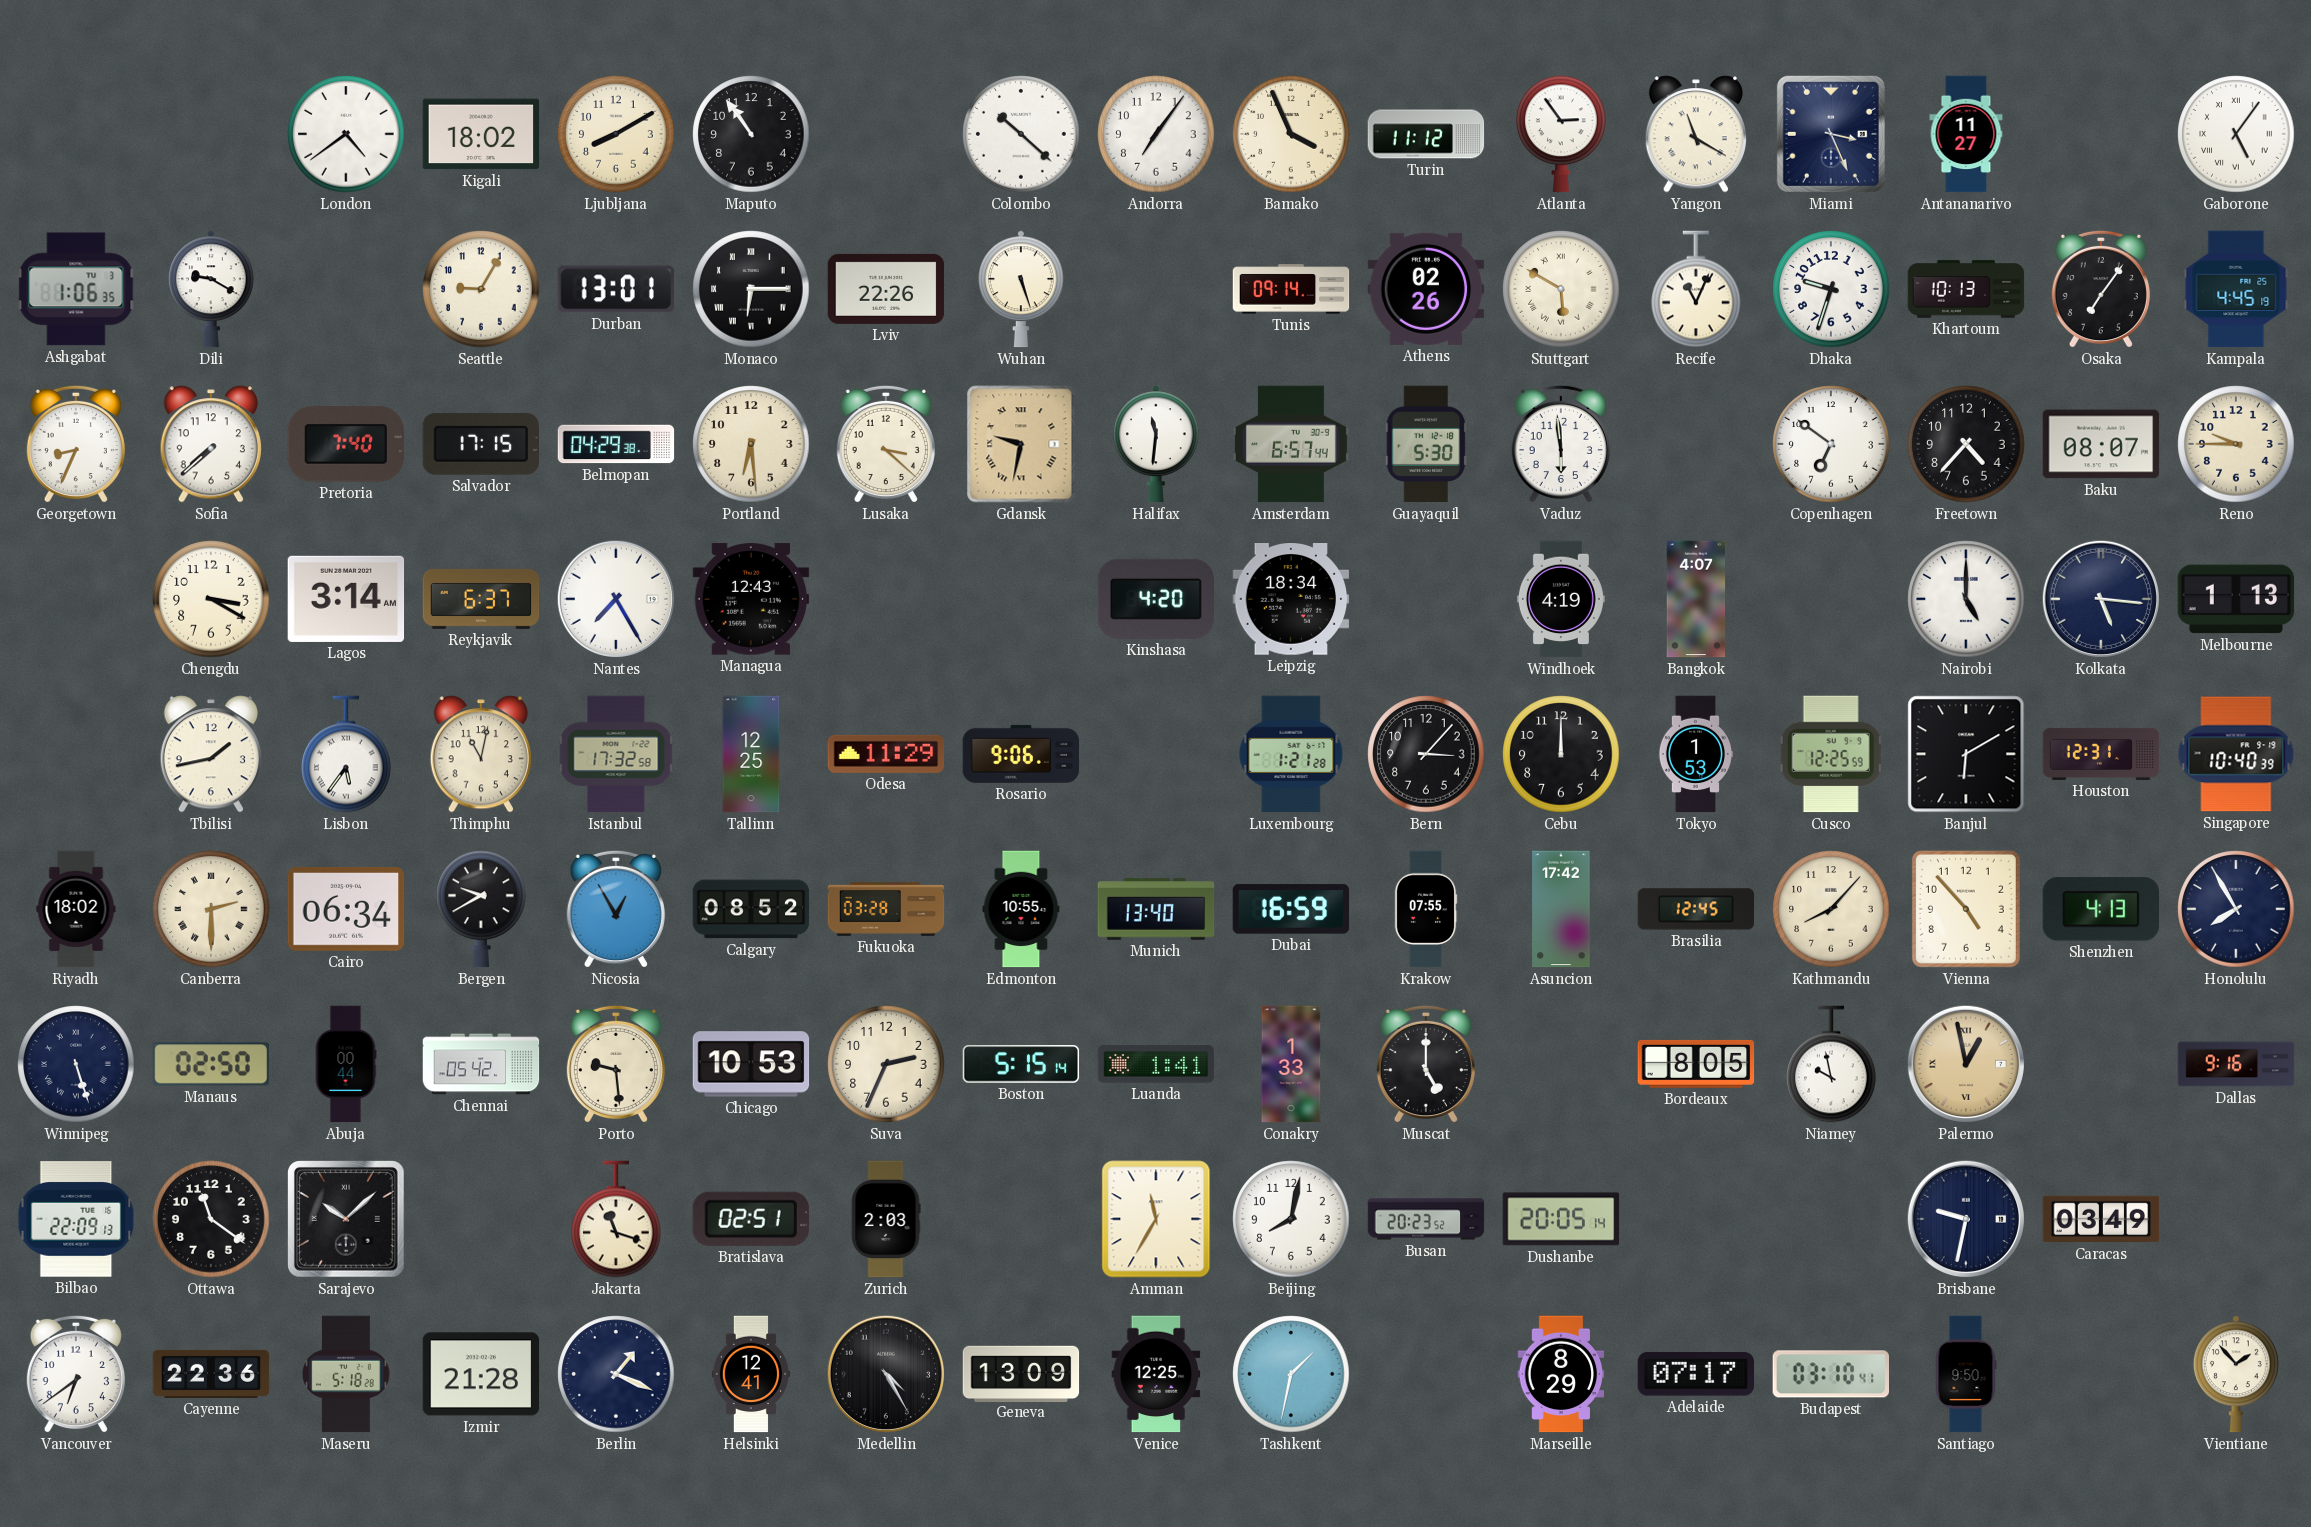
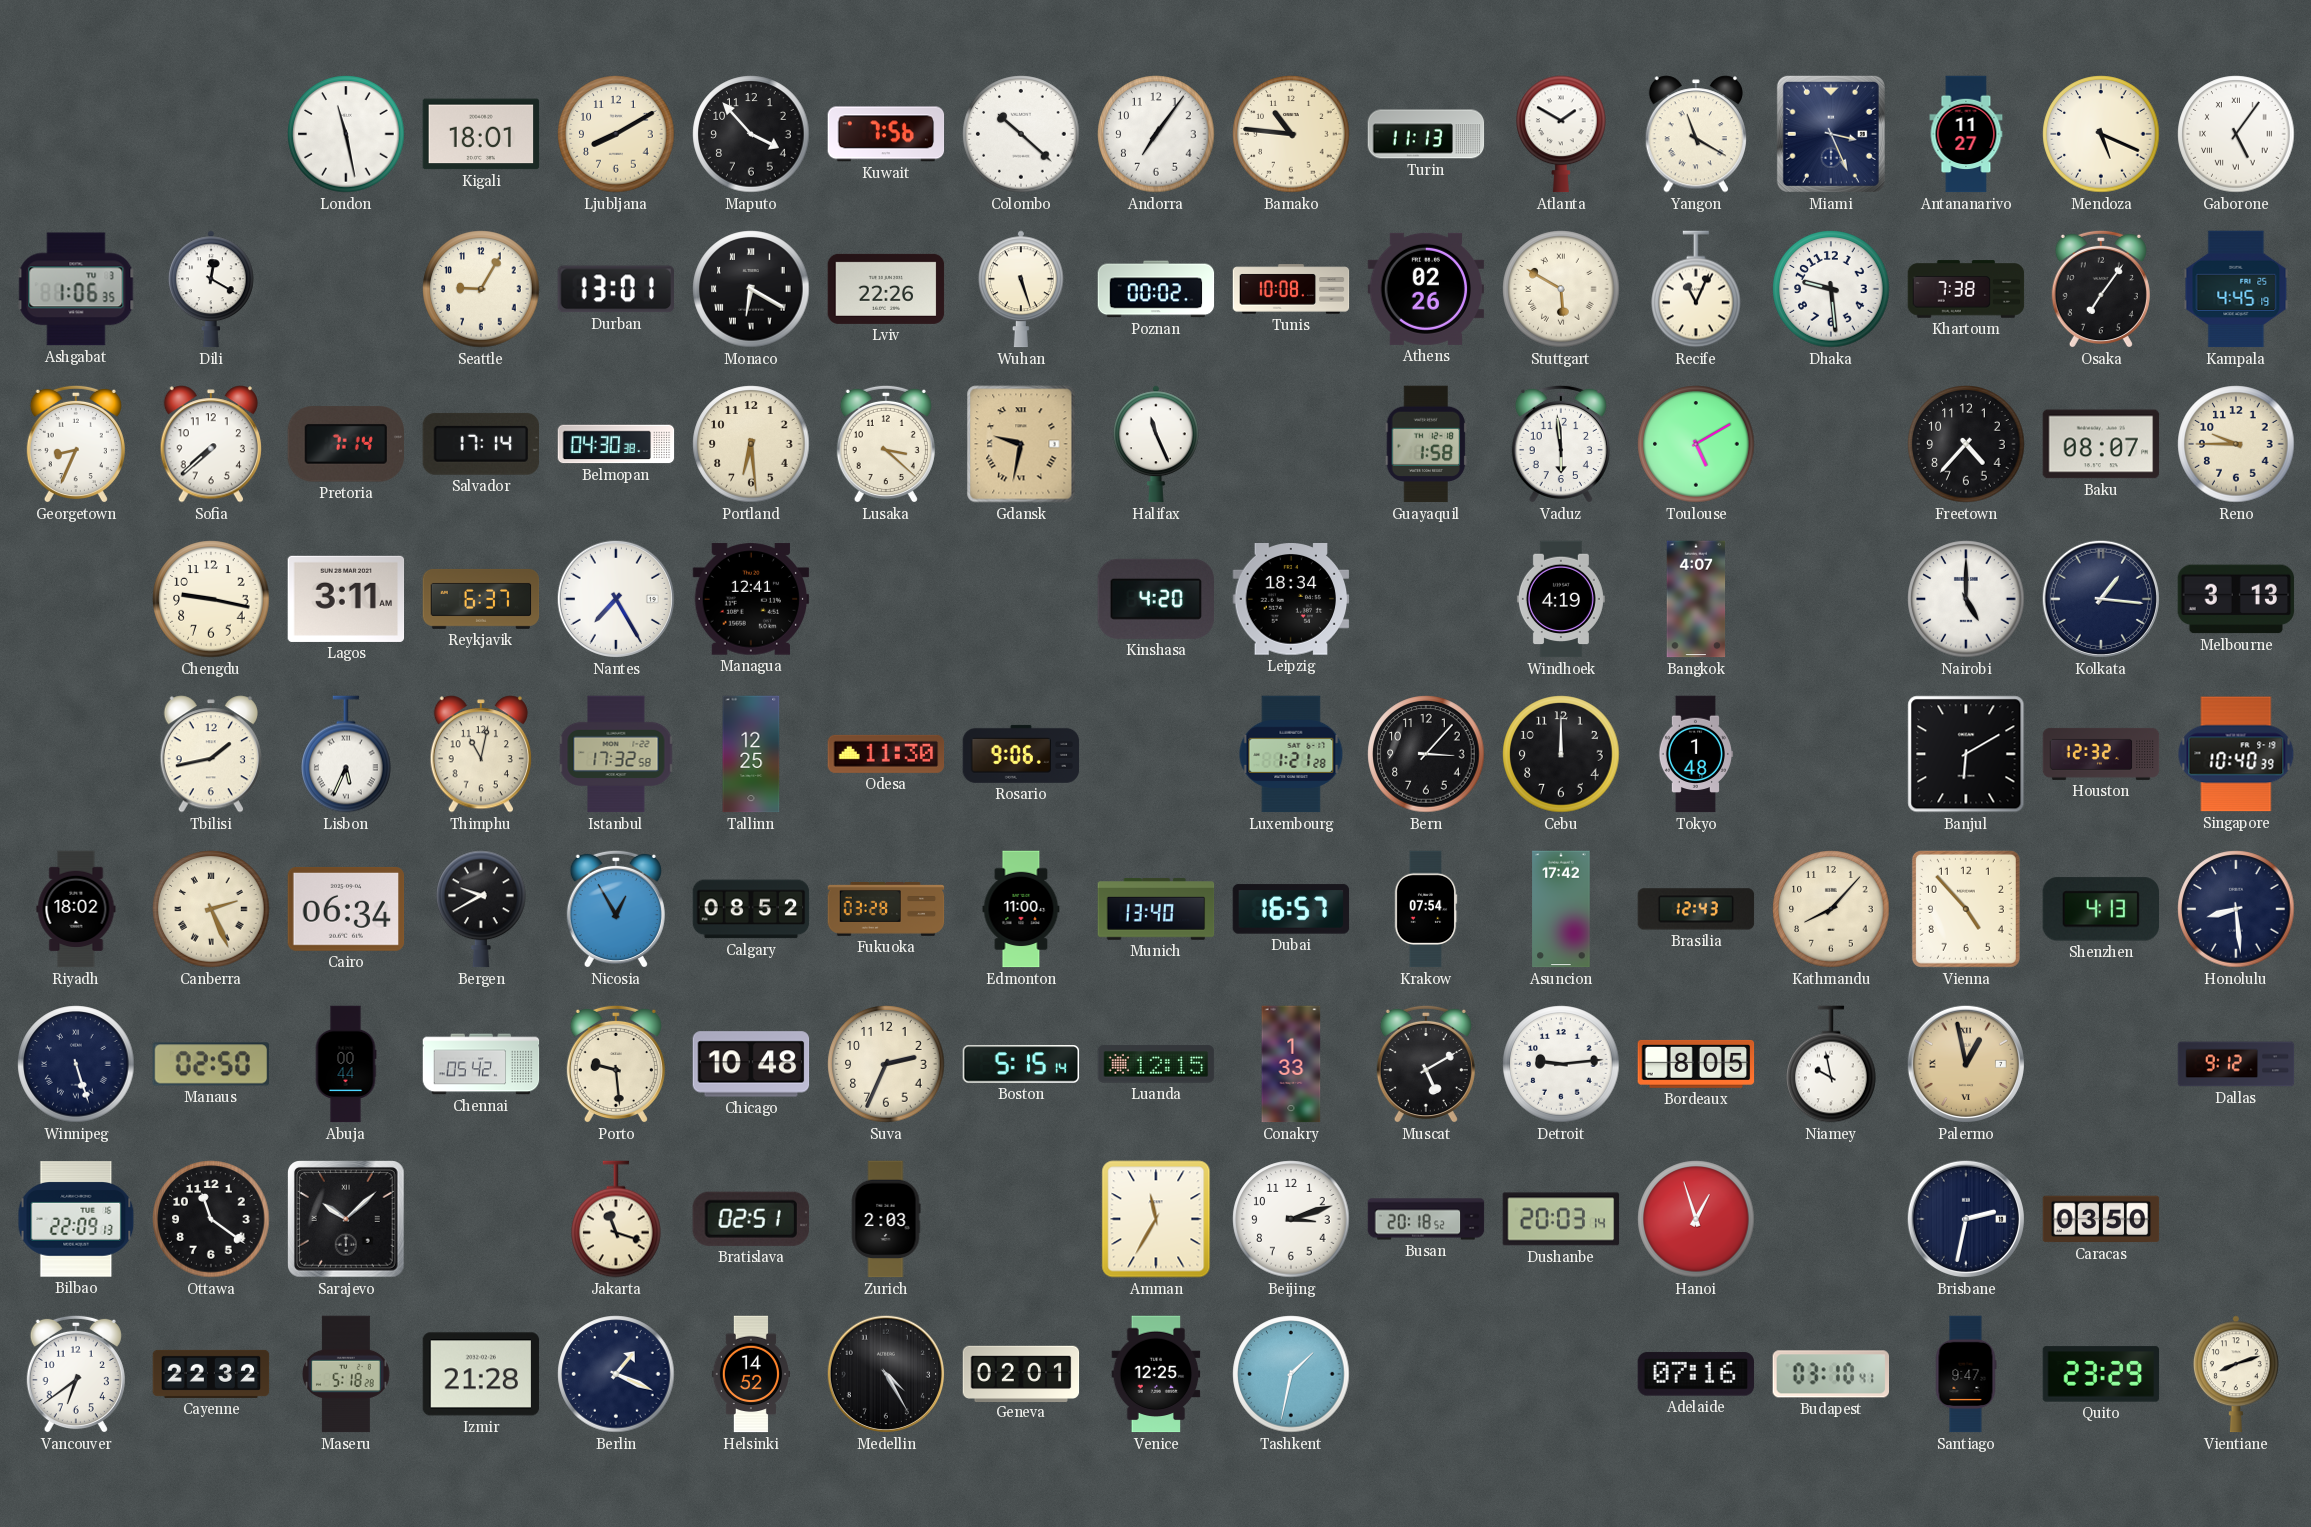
London: 4:39 -> 11:28 (346, 134)
Kigali: 18:02 -> 18:01 (481, 134)
Maputo: 10:54 -> 3:53 (751, 134)
Kuwait: none -> 7:56 (886, 134)
Bamako: 3:56 -> 10:46 (1291, 134)
Turin: 11:12 -> 11:13 (1426, 134)
Atlanta: 2:54 -> 1:50 (1561, 134)
Mendoza: none -> 5:19 (2101, 134)
Dili: 9:20 -> 12:20 (212, 289)
Monaco: 6:15 -> 6:20 (751, 289)
Poznan: none -> 00:02 (1156, 289)
Tunis: 09:14 -> 10:08 (1291, 289)
Dhaka: 9:33 -> 9:29 (1831, 289)
Khartoum: 10:13 -> 7:38 (1966, 289)
Pretoria: 7:40 -> 7:14 (345, 444)
Salvador: 17:15 -> 17:14 (480, 444)
Belmopan: 04:29 -> 04:30 (616, 444)
Halifax: 11:31 -> 11:26 (1157, 444)
Amsterdam: 6:57 -> none (1291, 444)
Guayaquil: 5:30 -> 1:58 (1426, 444)
Toulouse: none -> 5:10 (1696, 444)
Copenhagen: 6:51 -> none (1831, 444)
Chengdu: 3:20 -> 9:17 (211, 599)
Lagos: 3:14 -> 3:11 (346, 599)
Managua: 12:43 -> 12:41 (751, 599)
Kolkata: 5:16 -> 1:16 (2101, 599)
Melbourne: 1:13 -> 3:13 (2236, 599)
Lisbon: 5:36 -> 5:34 (346, 754)
Odesa: 11:29 -> 11:30 (886, 754)
Tokyo: 1:53 -> 1:48 (1695, 754)
Cusco: 12:25 -> none (1831, 754)
Houston: 12:31 -> 12:32 (2101, 754)
Canberra: 2:30 -> 2:26 (211, 909)
Edmonton: 10:55 -> 11:00 (1021, 909)
Dubai: 16:59 -> 16:57 (1291, 909)
Krakow: 07:55 -> 07:54 (1426, 909)
Brasilia: 12:45 -> 12:43 (1696, 909)
Honolulu: 7:55 -> 8:29 (2236, 909)
Chicago: 10:53 -> 10:48 (751, 1064)
Luanda: 1:41 -> 12:15 (1156, 1064)
Muscat: 5:00 -> 5:10 (1426, 1064)
Detroit: none -> 9:14 (1561, 1064)
Dallas: 9:16 -> 9:12 (2236, 1064)
Beijing: 8:02 -> 3:12 (1291, 1219)
Busan: 20:23 -> 20:18 (1426, 1219)
Dushanbe: 20:05 -> 20:03 (1561, 1219)
Hanoi: none -> 12:57 (1696, 1219)
Brisbane: 9:32 -> 2:32 (1966, 1219)
Caracas: 03:49 -> 03:50 (2101, 1219)
Cayenne: 22:36 -> 22:32 (211, 1374)
Helsinki: 12:41 -> 14:52 (751, 1374)
Geneva: 13:09 -> 02:01 (1021, 1373)
Marseille: 8:29 -> none (1561, 1374)
Adelaide: 07:17 -> 07:16 (1695, 1374)
Santiago: 9:50 -> 9:47 (1966, 1374)
Quito: none -> 23:29 (2101, 1374)
Vientiane: 1:53 -> 8:12 (2237, 1374)
